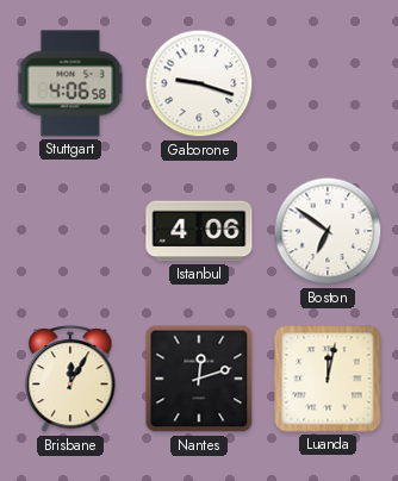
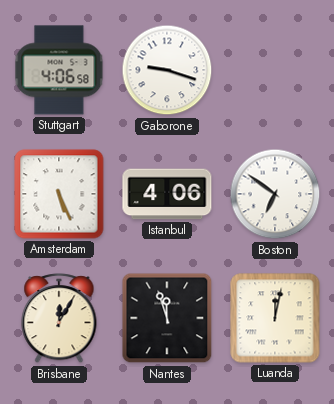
Amsterdam: none -> 5:26 (59, 194)
Nantes: 12:12 -> 11:57 (167, 318)
